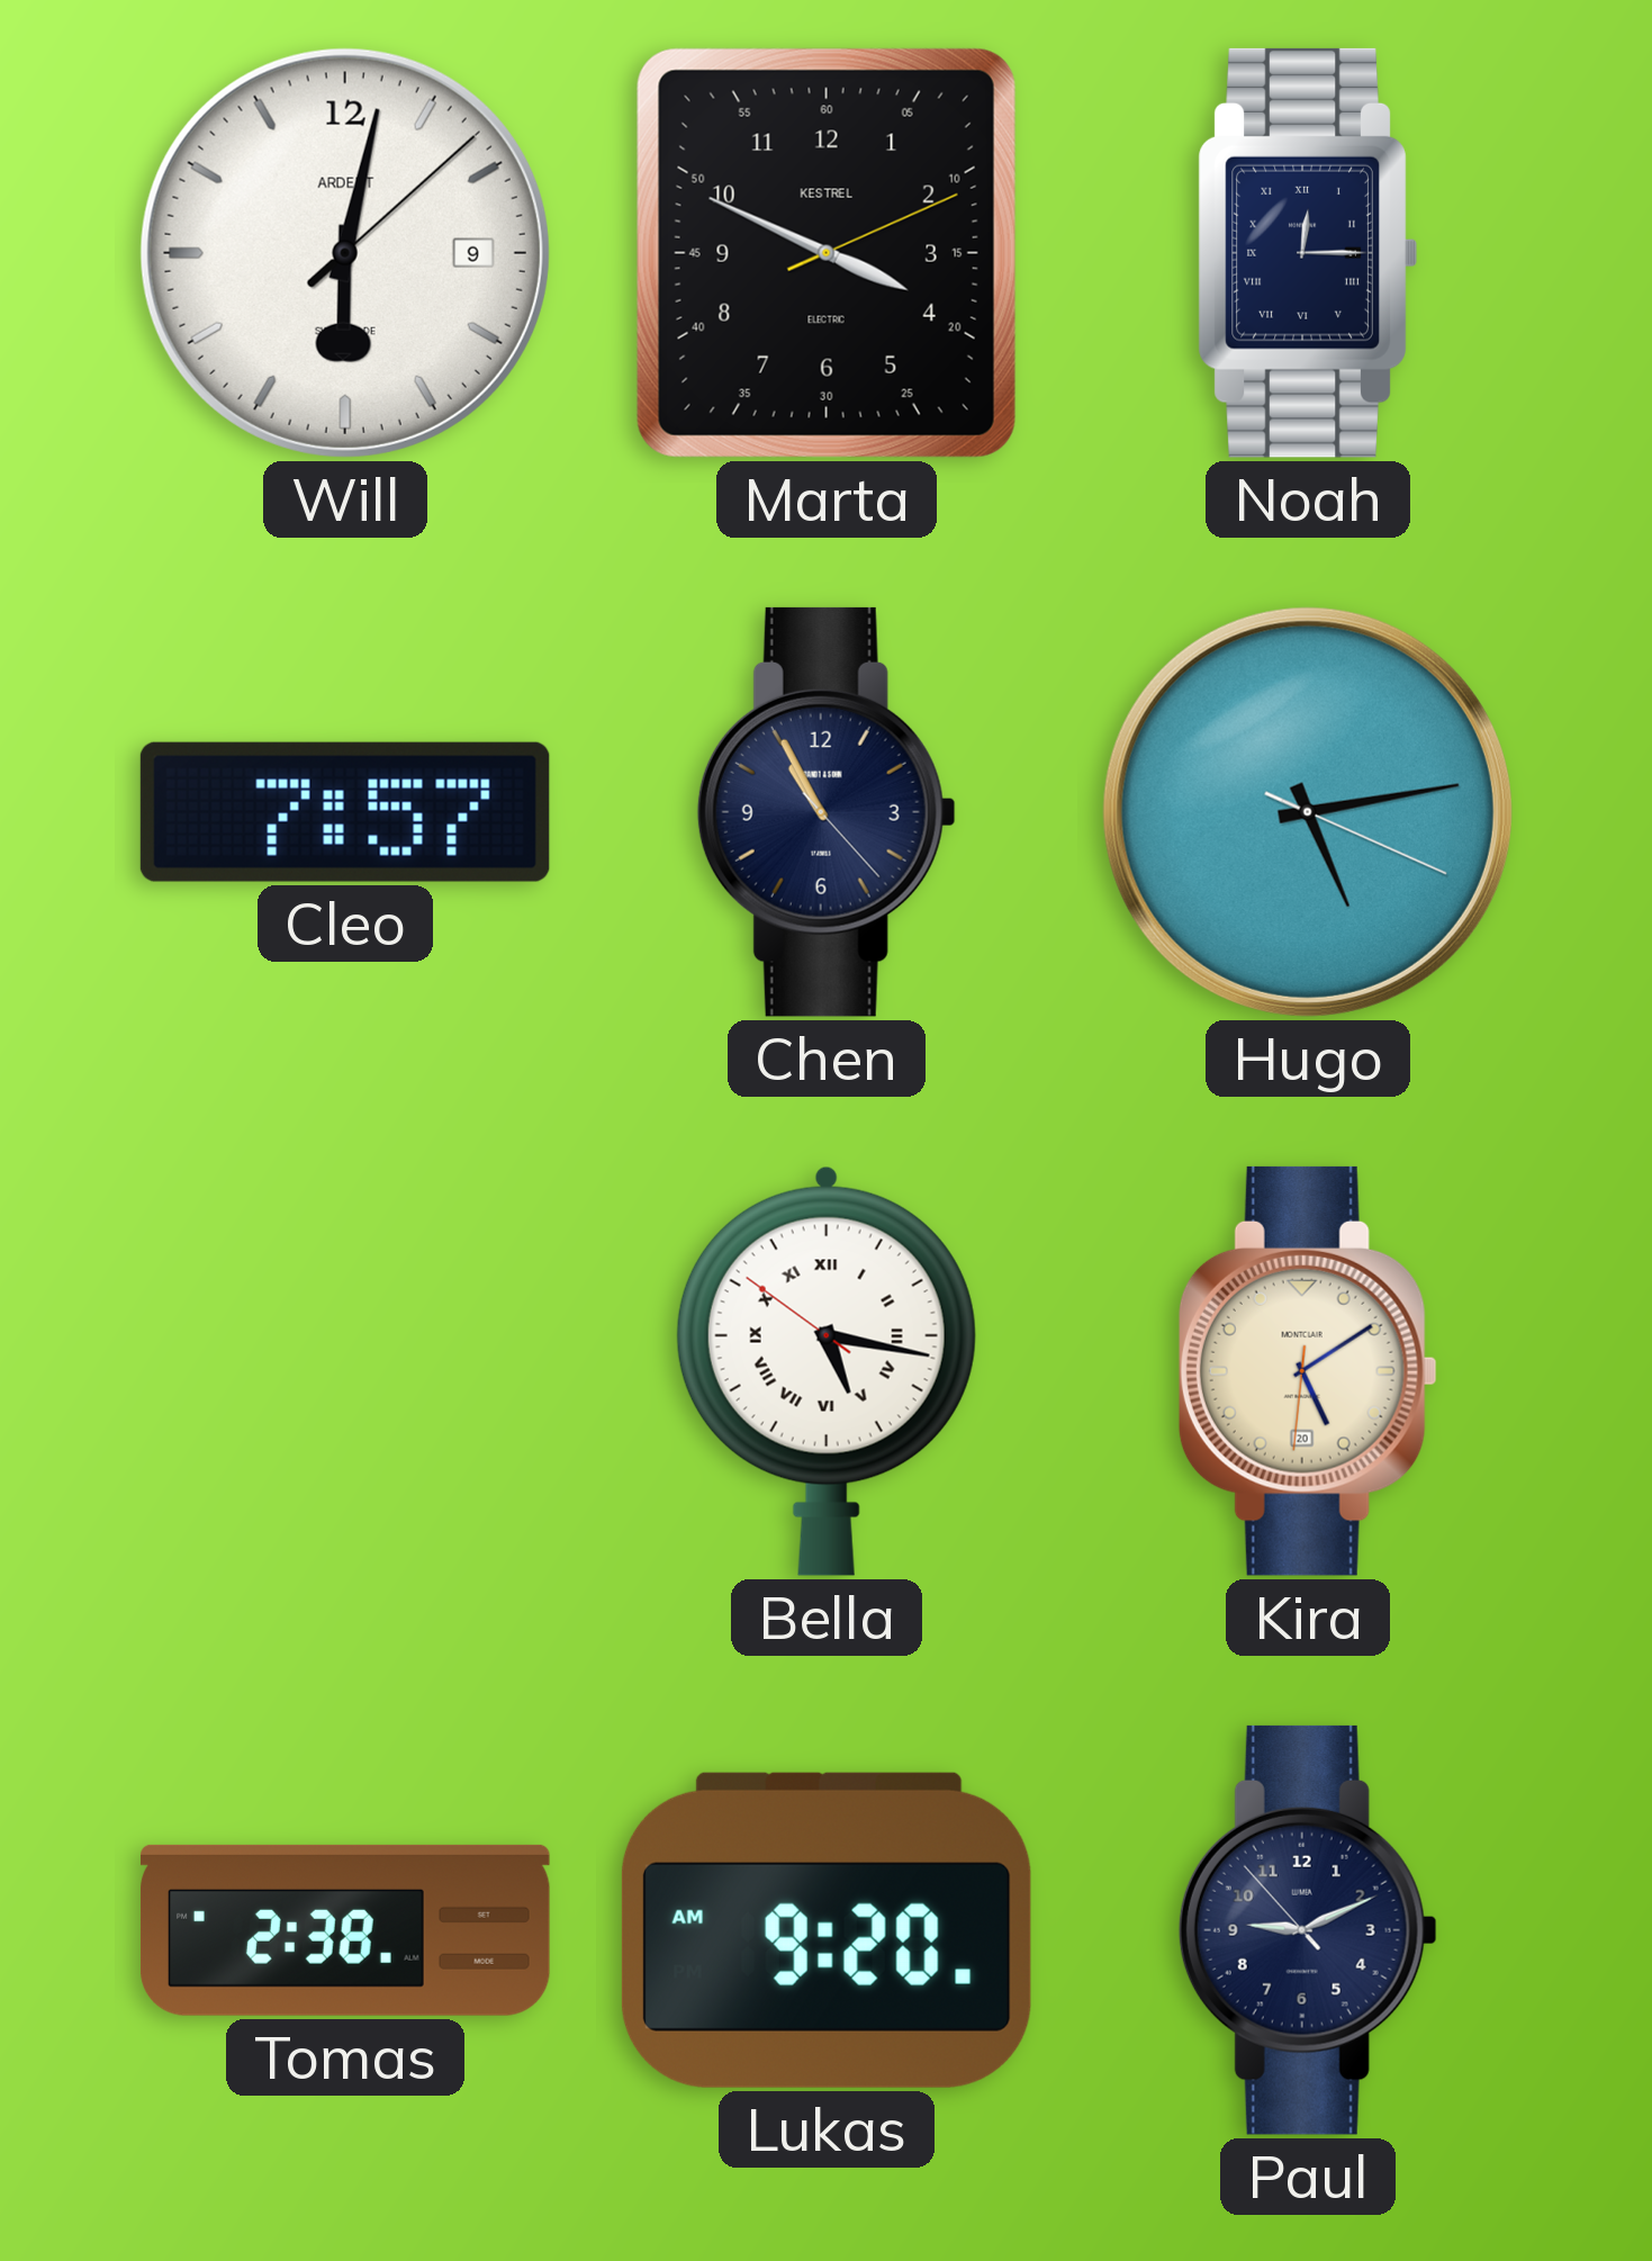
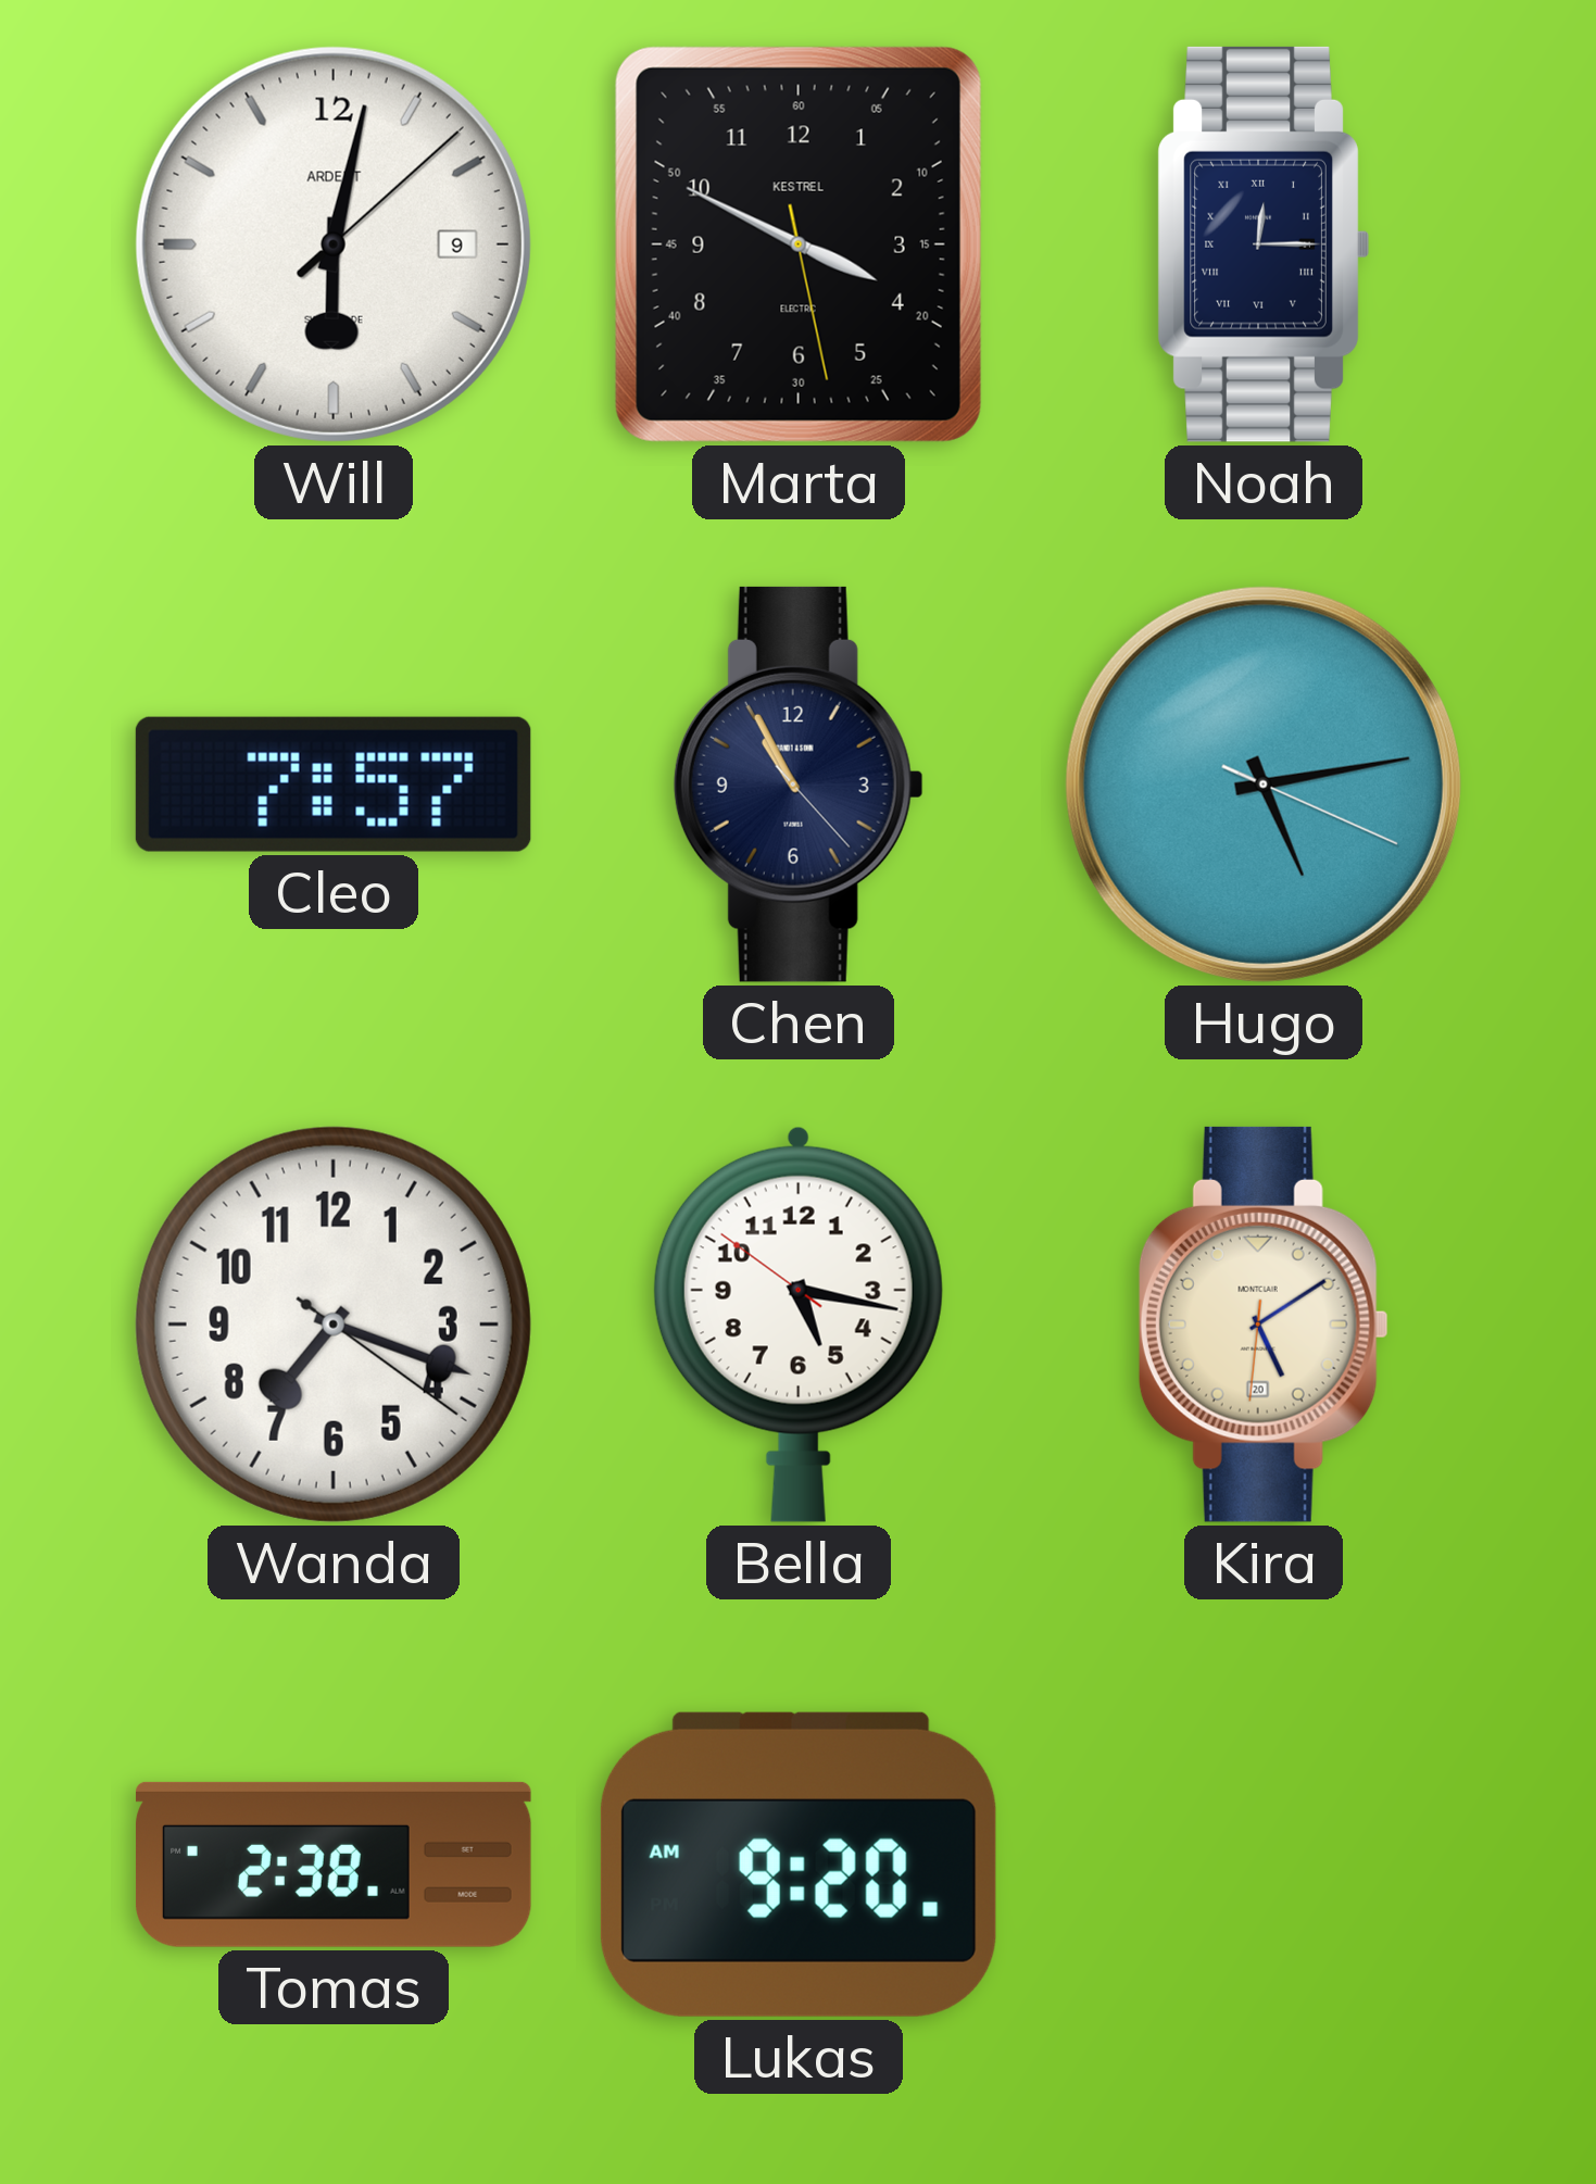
Marta: 3:49:11 -> 3:49:28 (799, 244)
Wanda: none -> 7:18 (334, 1325)
Bella numerals: Roman -> Arabic (799, 1325)
Paul: 9:10 -> none (1308, 1930)
